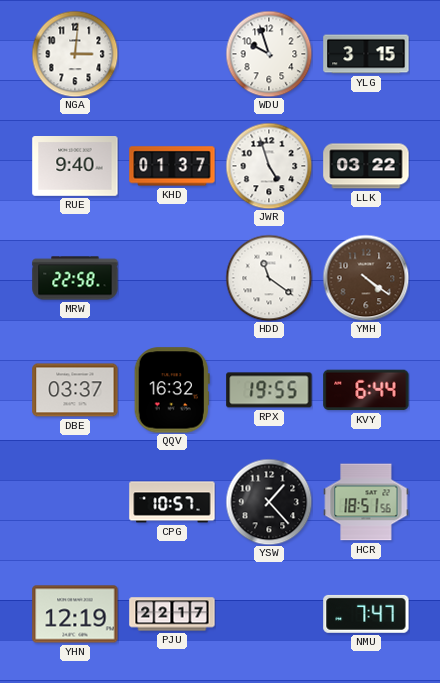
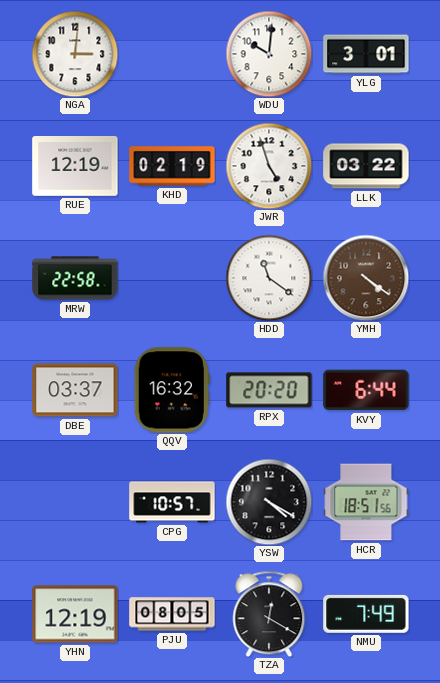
WDU: 9:57 -> 10:01 (269, 54)
YLG: 3:15 -> 3:01 (366, 54)
RUE: 9:40 -> 12:19 (75, 167)
KHD: 01:37 -> 02:19 (172, 166)
RPX: 19:55 -> 20:20 (269, 390)
YSW: 1:23 -> 4:20 (269, 502)
PJU: 22:17 -> 08:05 (172, 614)
TZA: none -> 12:20 (269, 614)
NMU: 7:47 -> 7:49 (366, 614)
